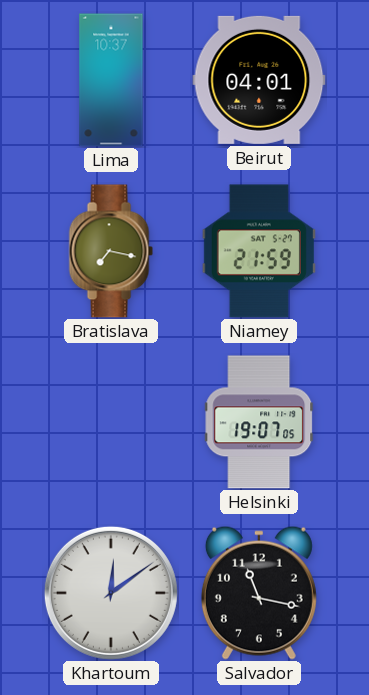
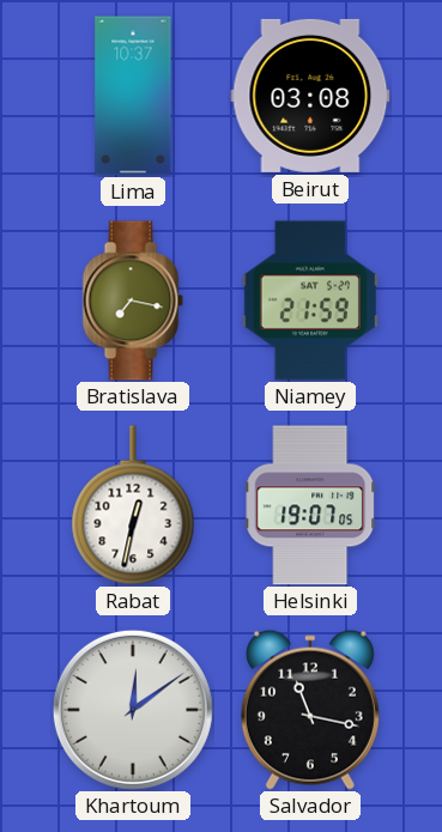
Beirut: 04:01 -> 03:08 (310, 96)
Rabat: none -> 12:32 (133, 505)
